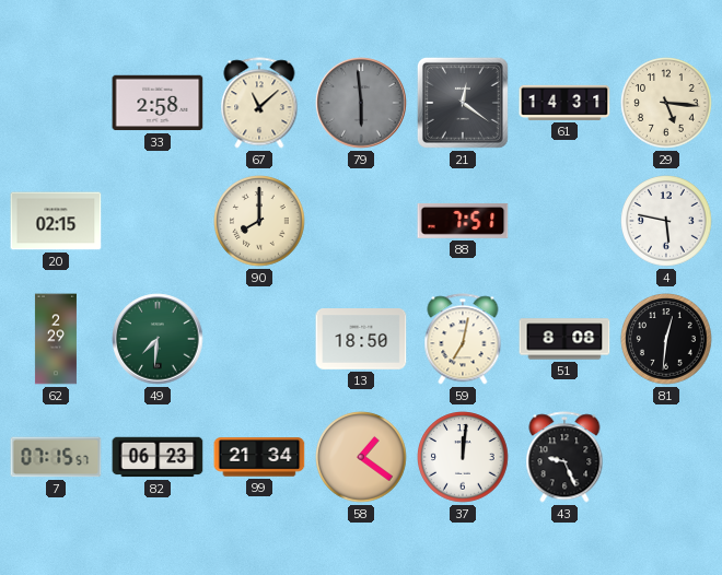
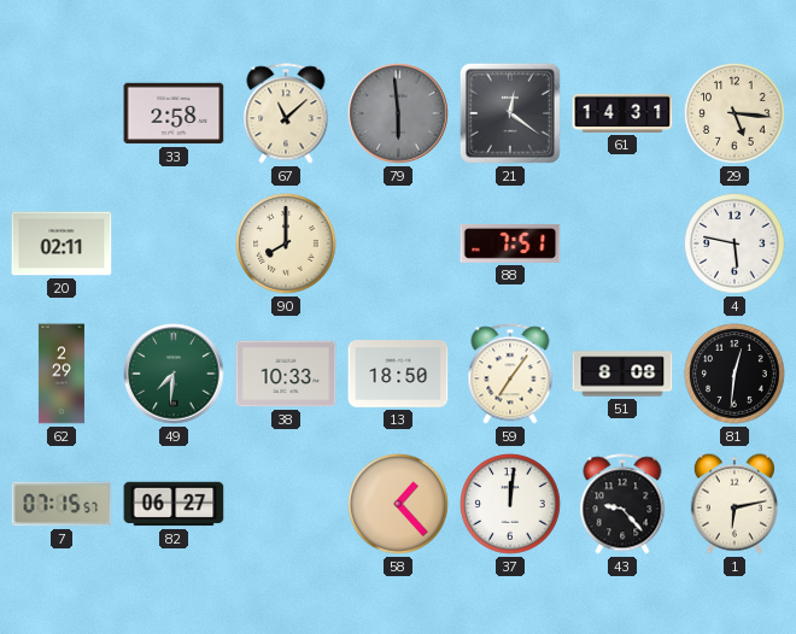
20: 02:15 -> 02:11 (62, 243)
38: none -> 10:33 (286, 374)
59: 7:02 -> 7:06 (510, 374)
82: 06:23 -> 06:27 (174, 504)
99: 21:34 -> none (259, 457)
58: 1:21 -> 1:23 (398, 504)
43: 9:26 -> 9:23 (622, 504)
1: none -> 6:13 (734, 504)
